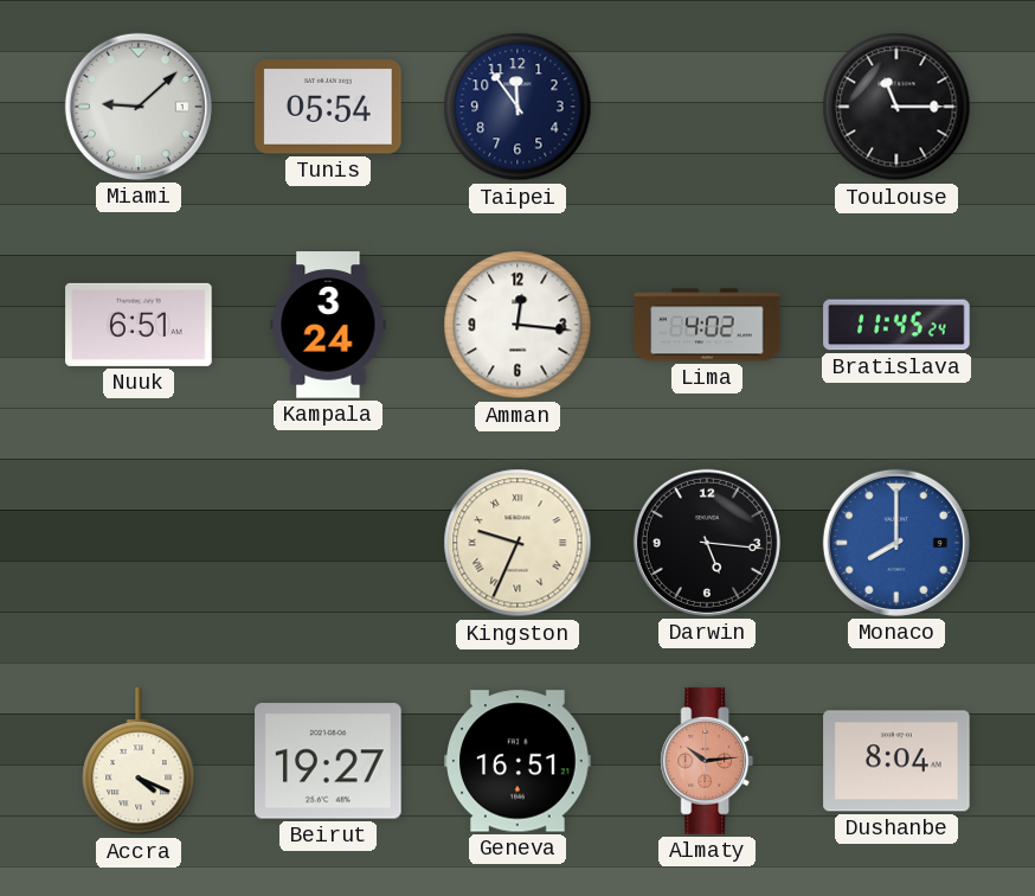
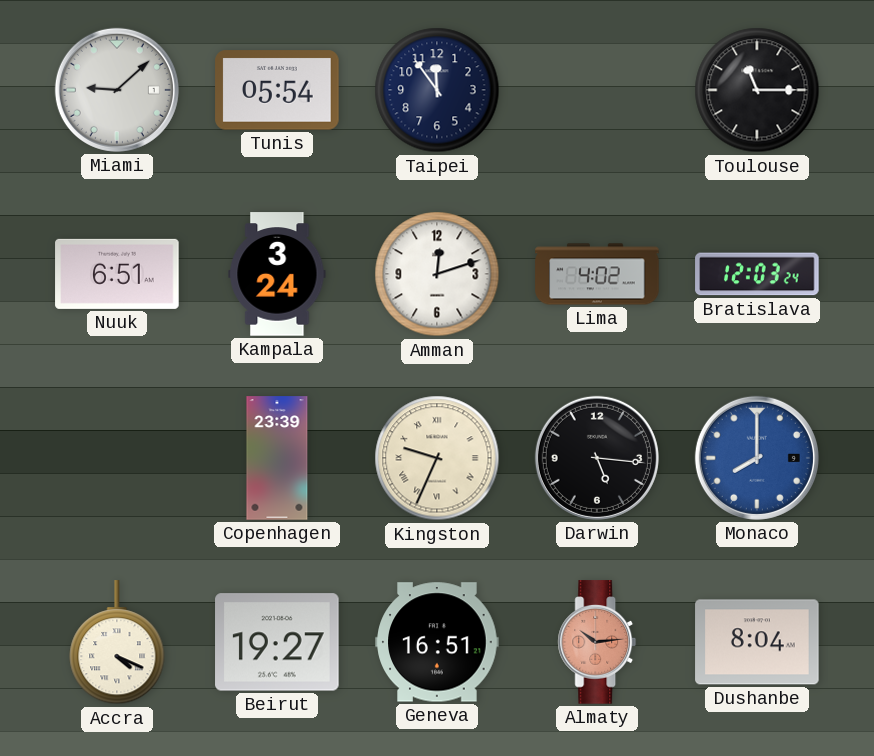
Amman: 12:16 -> 12:12 (437, 274)
Bratislava: 11:45 -> 12:03 (757, 274)
Copenhagen: none -> 23:39 (277, 458)
